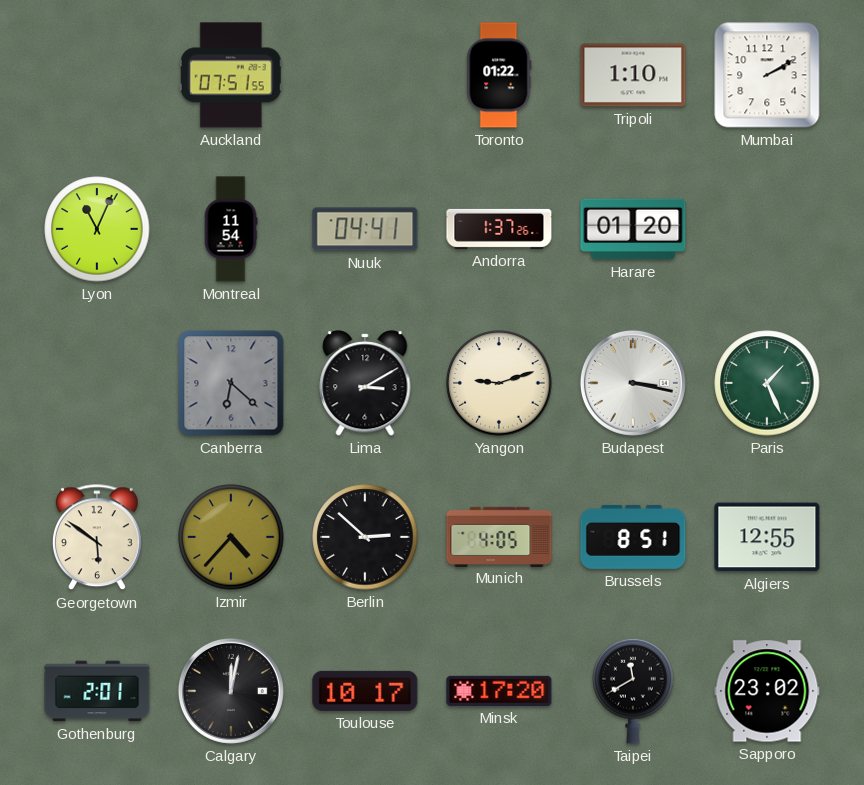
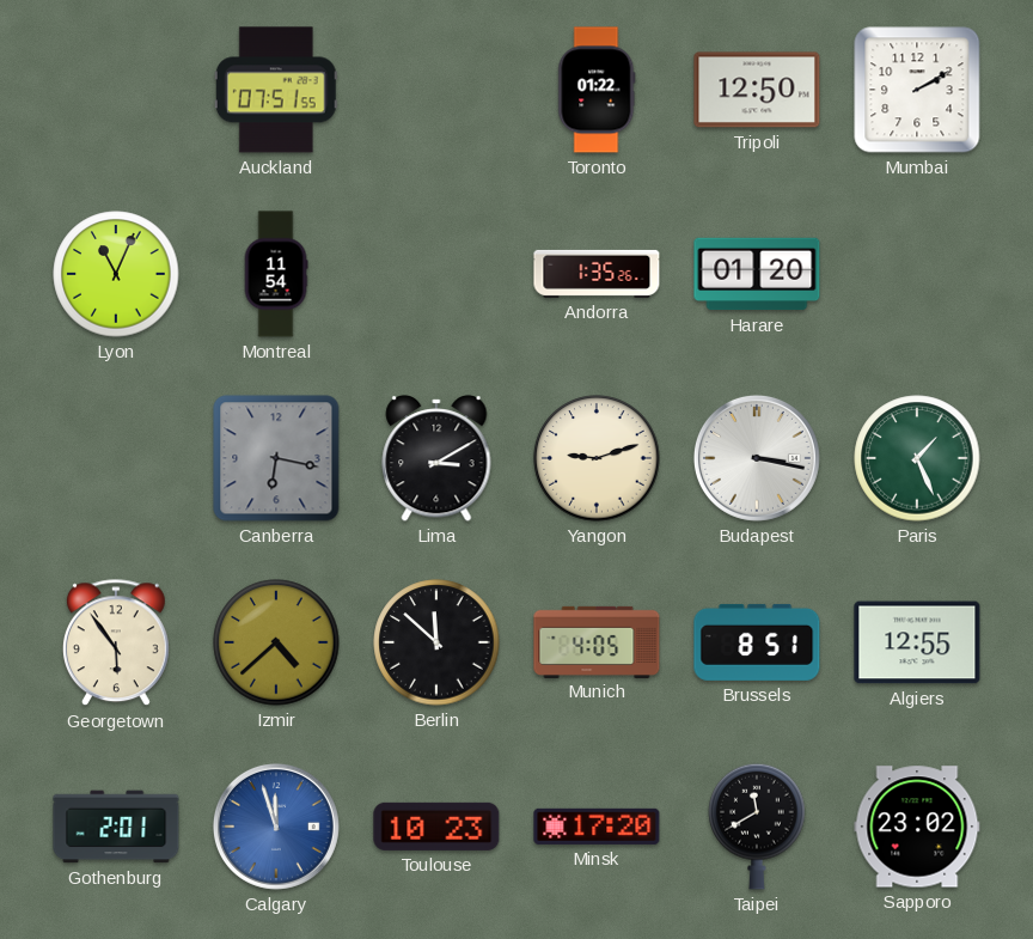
Tripoli: 1:10 -> 12:50 (757, 90)
Nuuk: 04:41 -> none (365, 229)
Andorra: 1:37 -> 1:35 (597, 274)
Canberra: 6:22 -> 6:17 (276, 458)
Georgetown: 5:51 -> 5:54 (116, 644)
Izmir: 4:37 -> 4:38 (276, 642)
Berlin: 2:52 -> 11:52 (436, 642)
Calgary: 12:02 -> 11:57 (276, 827)
Calgary dial: black -> blue (276, 827)
Toulouse: 10:17 -> 10:23 (436, 827)
